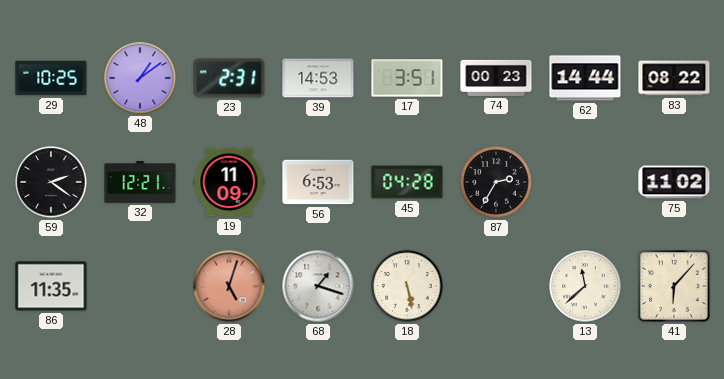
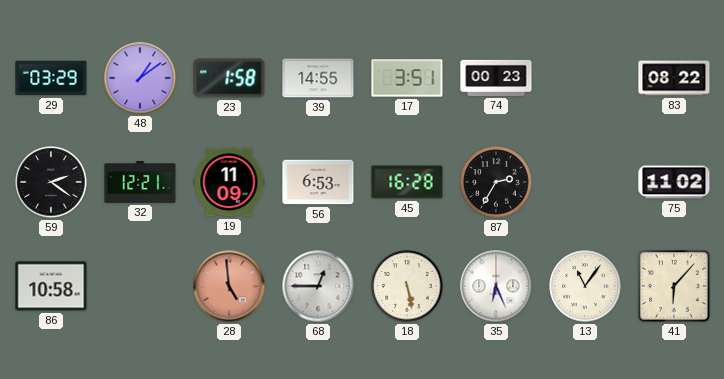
29: 10:25 -> 03:29 (51, 78)
23: 2:31 -> 1:58 (229, 78)
39: 14:53 -> 14:55 (318, 78)
62: 14:44 -> none (585, 78)
45: 04:28 -> 16:28 (407, 182)
86: 11:35 -> 10:58 (51, 286)
28: 5:03 -> 4:59 (229, 286)
68: 1:18 -> 12:45 (318, 286)
35: none -> 6:26 (496, 286)
13: 11:38 -> 11:06 (585, 286)
